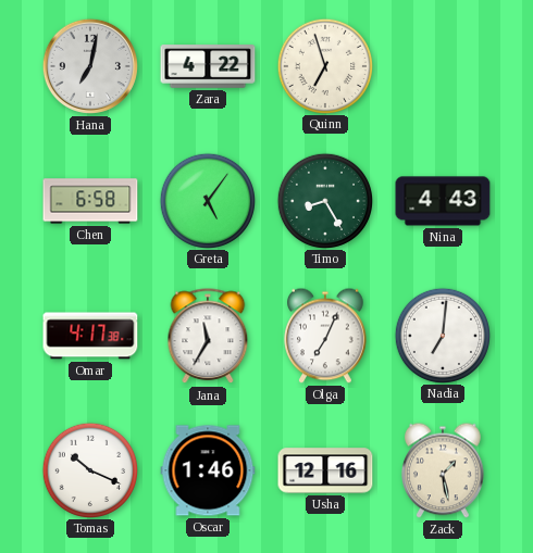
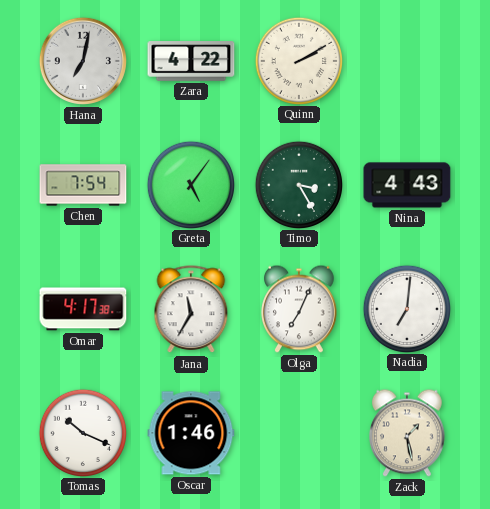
Quinn: 6:57 -> 2:10 (298, 60)
Chen: 6:58 -> 7:54 (83, 185)
Timo: 8:25 -> 3:25 (298, 184)
Usha: 12:16 -> none (325, 470)
